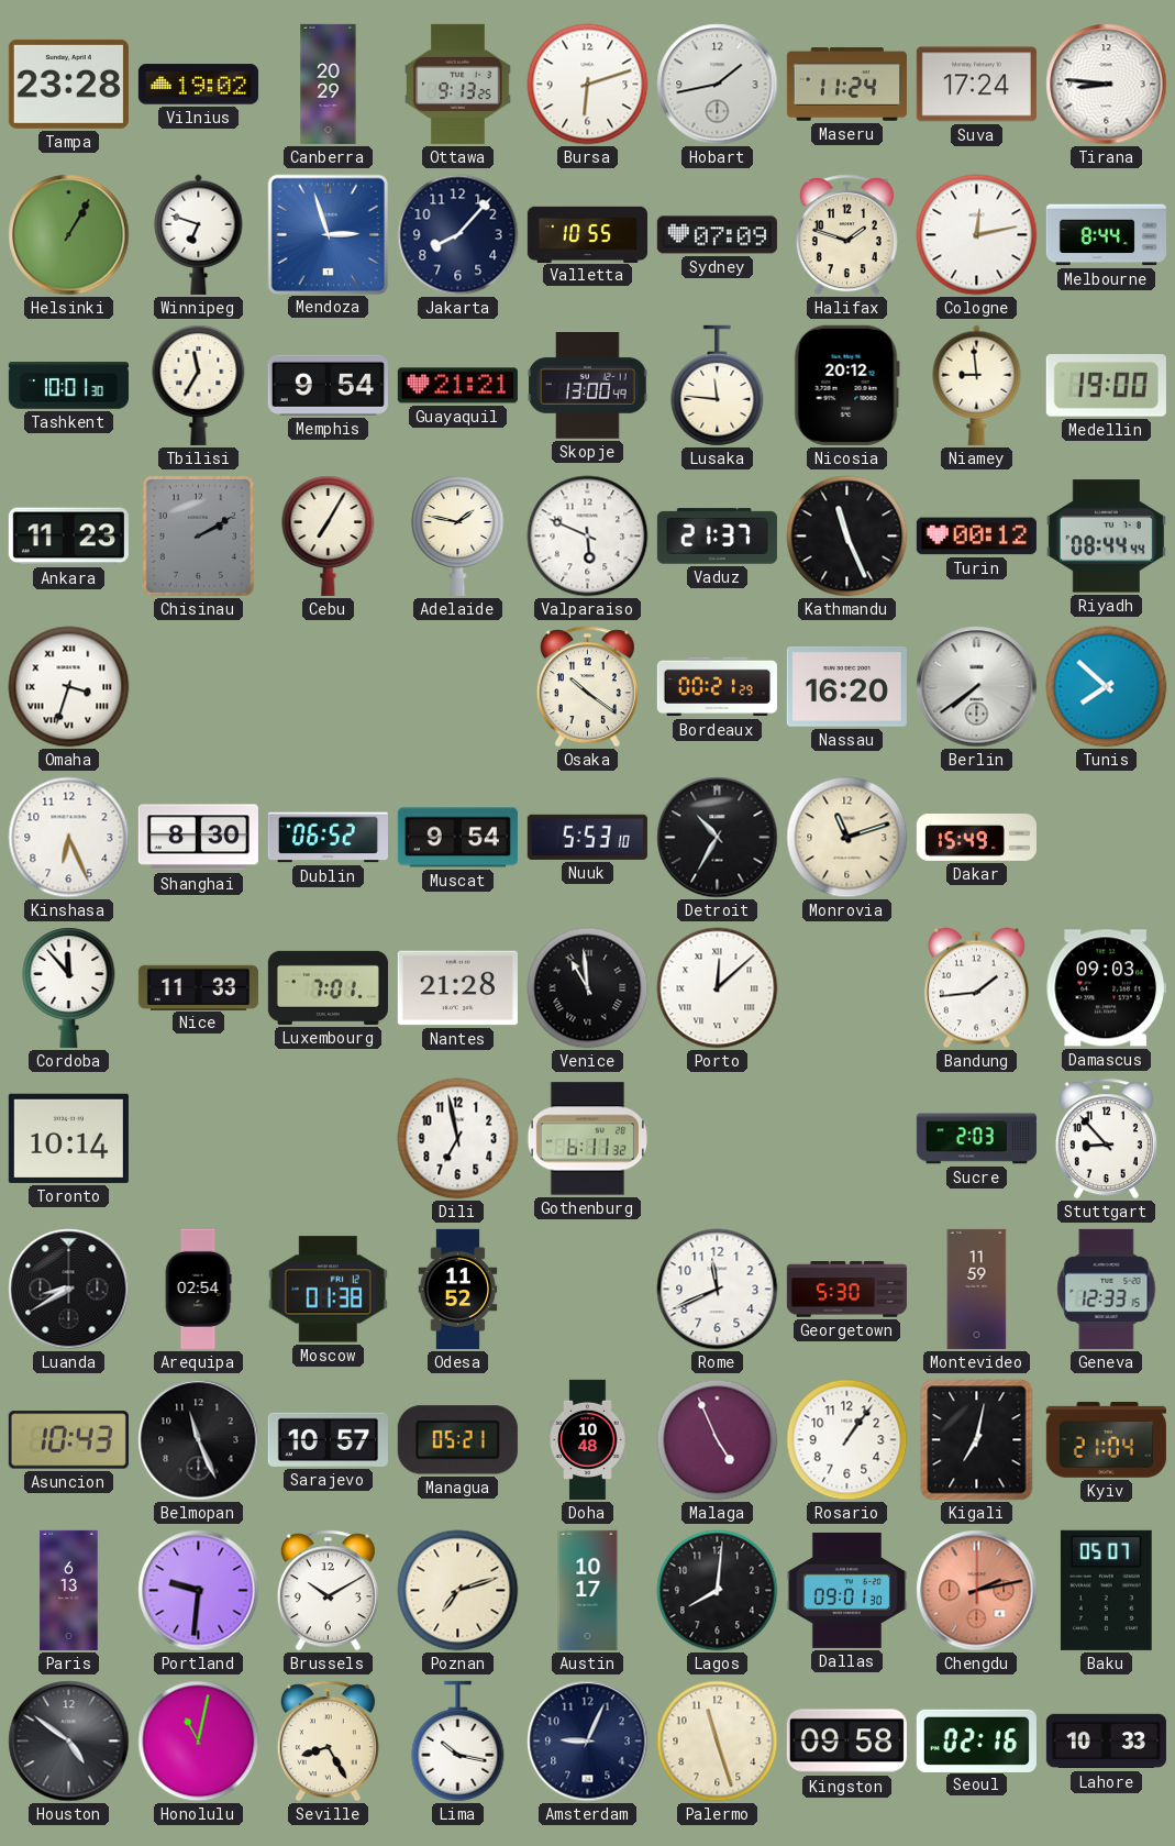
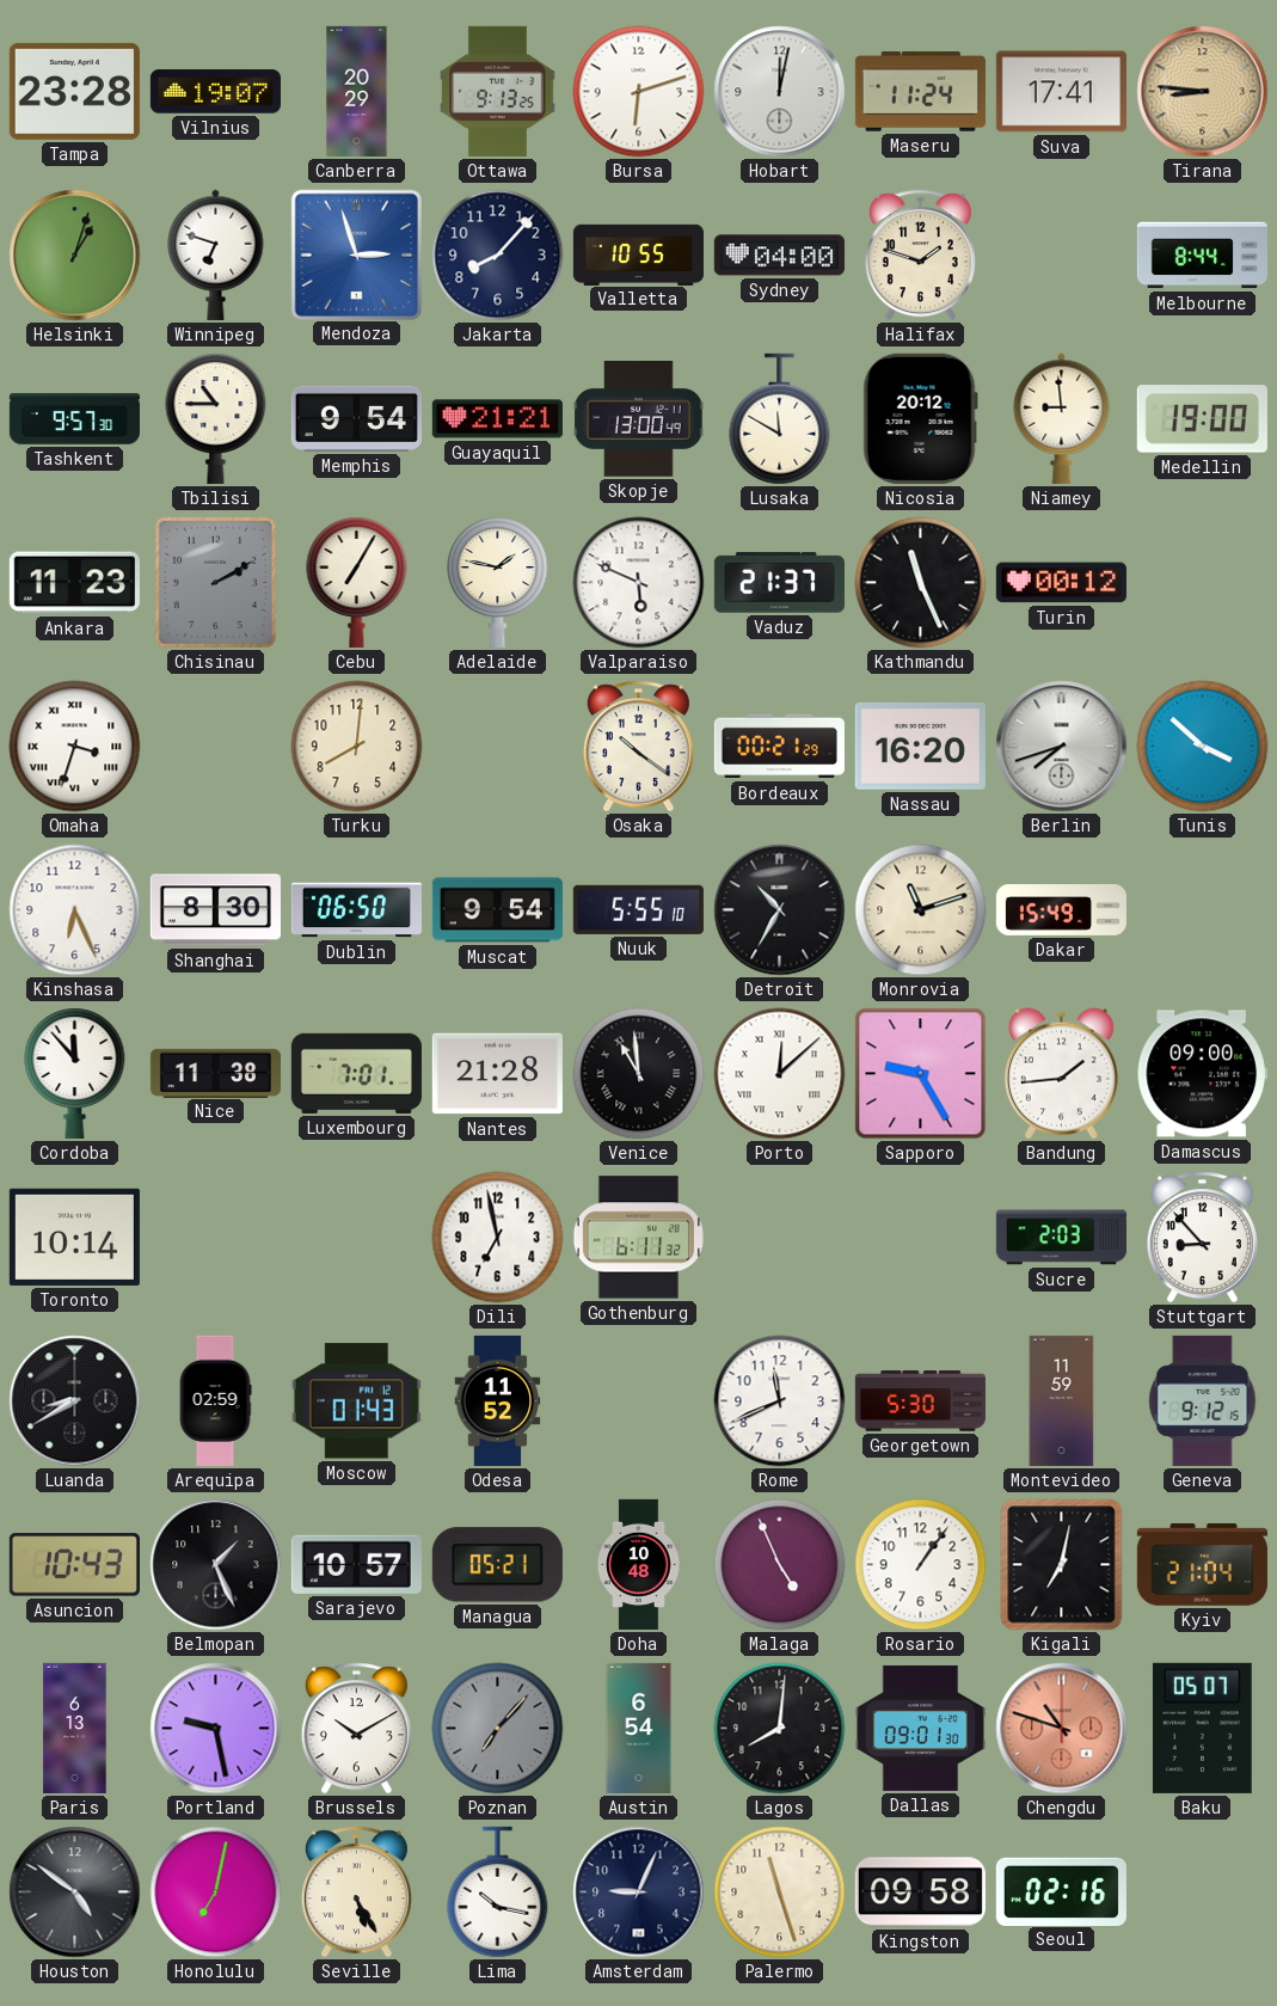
Vilnius: 19:02 -> 19:07 (215, 92)
Hobart: 1:43 -> 12:02 (780, 92)
Suva: 17:24 -> 17:41 (1061, 92)
Tirana dial: white -> champagne (1203, 92)
Helsinki: 1:05 -> 1:03 (75, 256)
Sydney: 07:09 -> 04:00 (779, 256)
Cologne: 12:13 -> none (977, 235)
Tashkent: 10:01 -> 9:57 (74, 419)
Tbilisi: 11:35 -> 10:45 (216, 418)
Lusaka: 11:46 -> 11:50 (780, 419)
Riyadh: 08:44 -> none (1106, 537)
Turku: none -> 8:01 (357, 747)
Berlin: 7:39 -> 7:42 (1062, 747)
Tunis: 7:52 -> 3:52 (1203, 747)
Dublin: 06:52 -> 06:50 (356, 910)
Nuuk: 5:53 -> 5:55 (638, 909)
Nice: 11:33 -> 11:38 (215, 1073)
Sapporo: none -> 9:25 (921, 1074)
Damascus: 09:03 -> 09:00 (1202, 1074)
Arequipa: 02:54 -> 02:59 (215, 1400)
Moscow: 01:38 -> 01:43 (356, 1401)
Geneva: 12:33 -> 9:12 (1203, 1400)
Belmopan: 11:26 -> 1:26 (216, 1565)
Portland: 9:31 -> 9:28 (216, 1729)
Poznan: 7:12 -> 7:07 (498, 1729)
Poznan dial: cream -> grey (498, 1729)
Austin: 10:17 -> 6:54 (639, 1728)
Chengdu: 2:13 -> 10:48 (1062, 1729)
Honolulu: 11:02 -> 7:02 (216, 1892)
Seville: 8:25 -> 5:25 (356, 1892)
Lahore: 10:33 -> none (1106, 1742)
